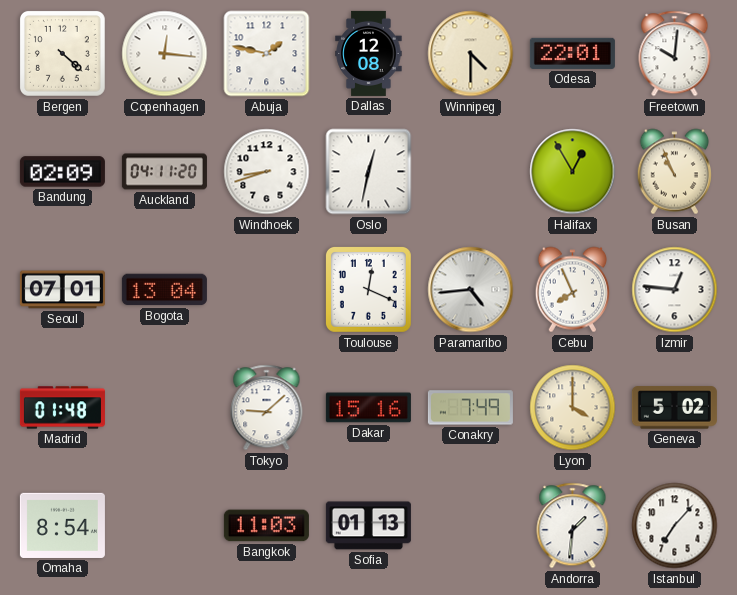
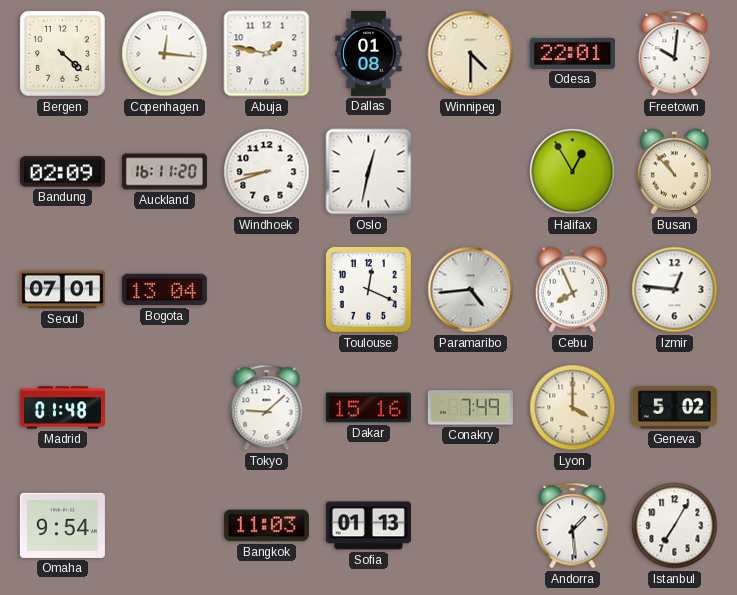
Dallas: 12:08 -> 01:08 (369, 53)
Auckland: 04:11 -> 16:11 (164, 172)
Busan: 10:56 -> 10:53 (674, 172)
Omaha: 8:54 -> 9:54 (62, 525)
Andorra: 1:31 -> 1:29 (573, 526)
Istanbul: 7:07 -> 7:05 (675, 526)
